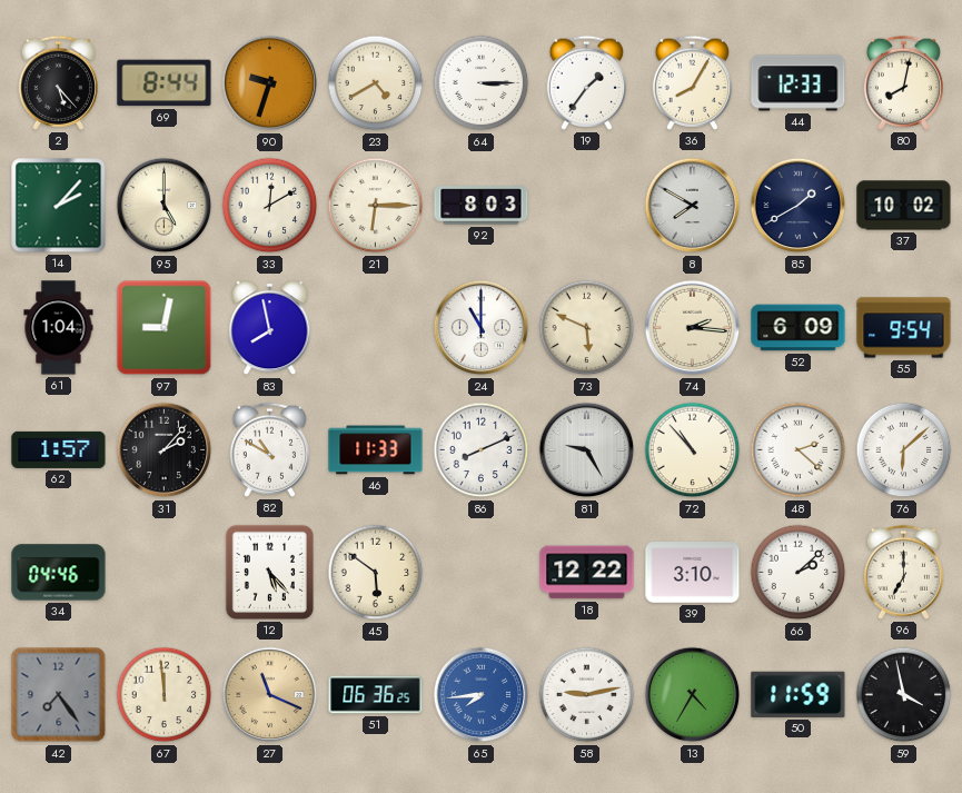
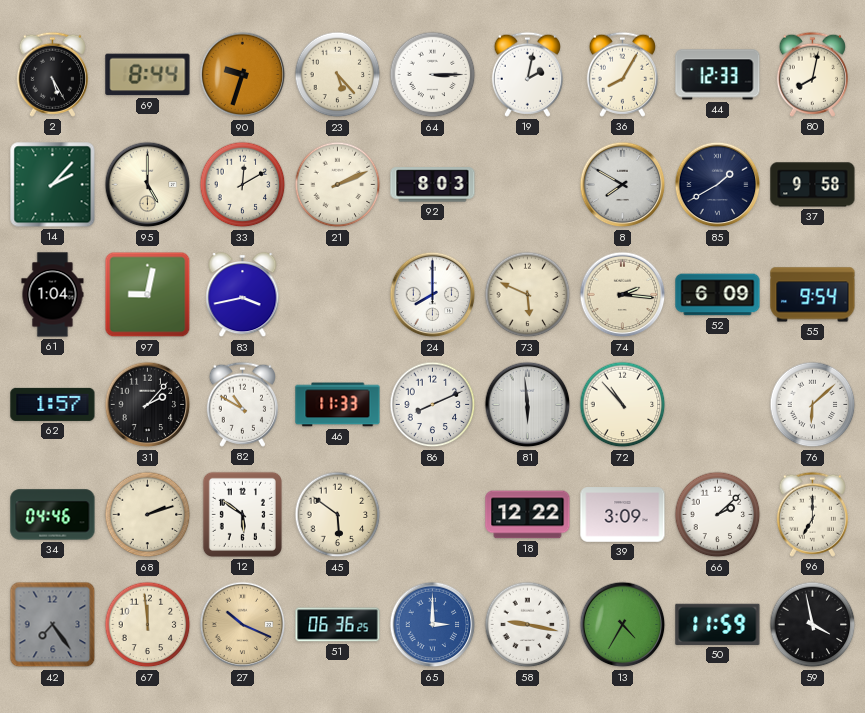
2: 5:23 -> 5:25 (52, 74)
23: 4:40 -> 5:23 (338, 75)
19: 1:36 -> 2:02 (527, 74)
21: 6:15 -> 2:11 (338, 185)
37: 10:02 -> 9:58 (813, 185)
83: 7:58 -> 3:43 (243, 295)
24: 11:00 -> 8:00 (433, 295)
81: 9:25 -> 5:59 (528, 405)
48: 2:22 -> none (799, 450)
68: none -> 2:12 (148, 515)
12: 5:23 -> 5:51 (242, 514)
39: 3:10 -> 3:09 (623, 515)
27: 11:19 -> 10:19 (243, 625)
65: 7:44 -> 3:00 (433, 625)
58: 9:13 -> 9:17 (528, 625)
